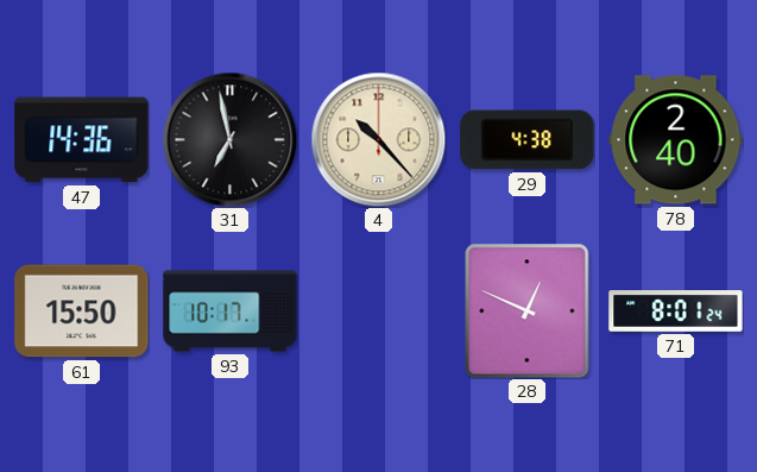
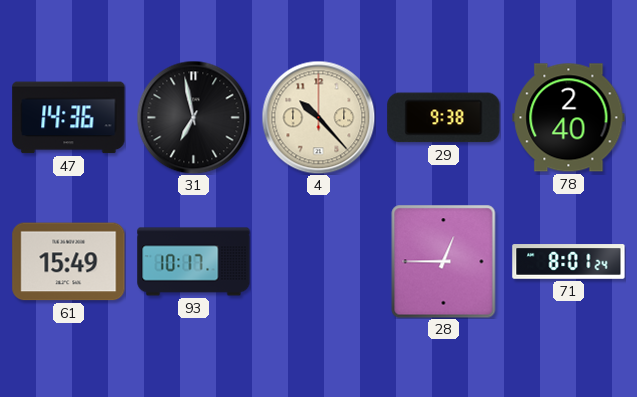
29: 4:38 -> 9:38 (444, 118)
61: 15:50 -> 15:49 (69, 262)
28: 12:49 -> 12:45 (444, 261)
